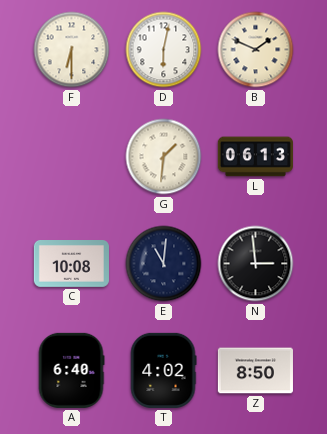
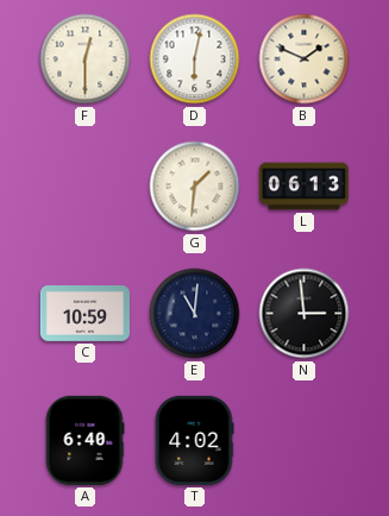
F: 6:30 -> 12:30 (86, 59)
C: 10:08 -> 10:59 (84, 314)
Z: 8:50 -> none (255, 371)
